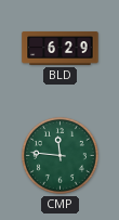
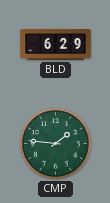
CMP: 11:46 -> 1:46 (55, 143)
